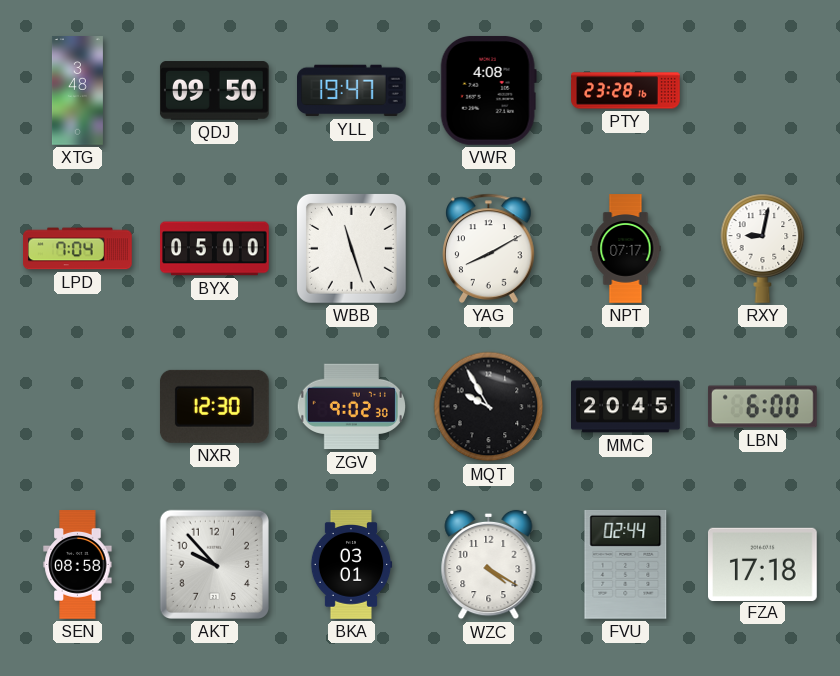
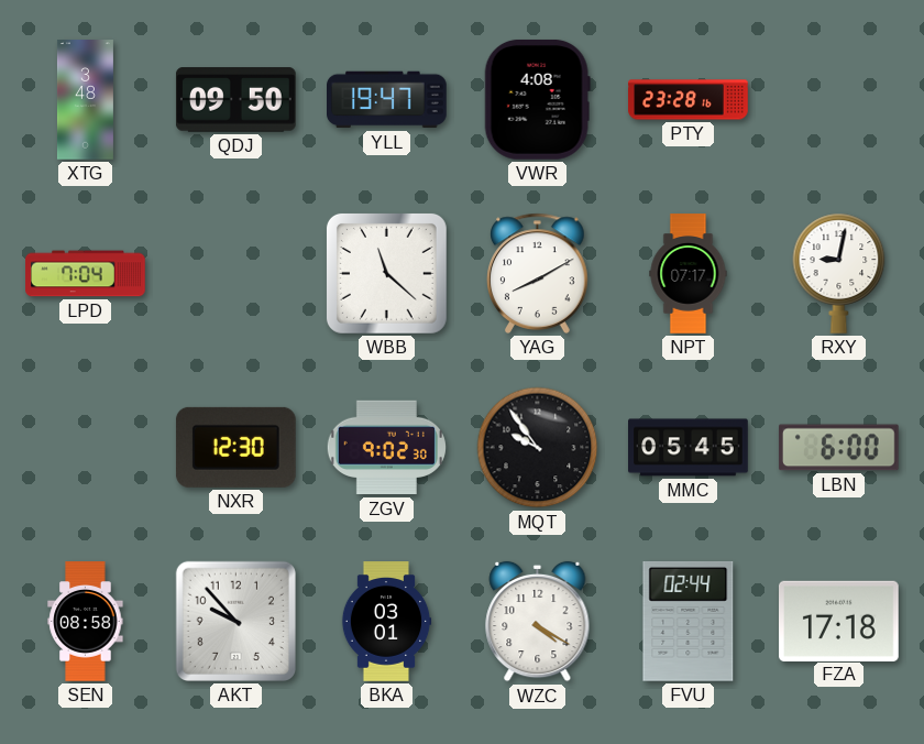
BYX: 05:00 -> none (215, 249)
WBB: 11:27 -> 11:22 (386, 273)
MQT: 9:55 -> 9:54 (538, 448)
MMC: 20:45 -> 05:45 (689, 448)
